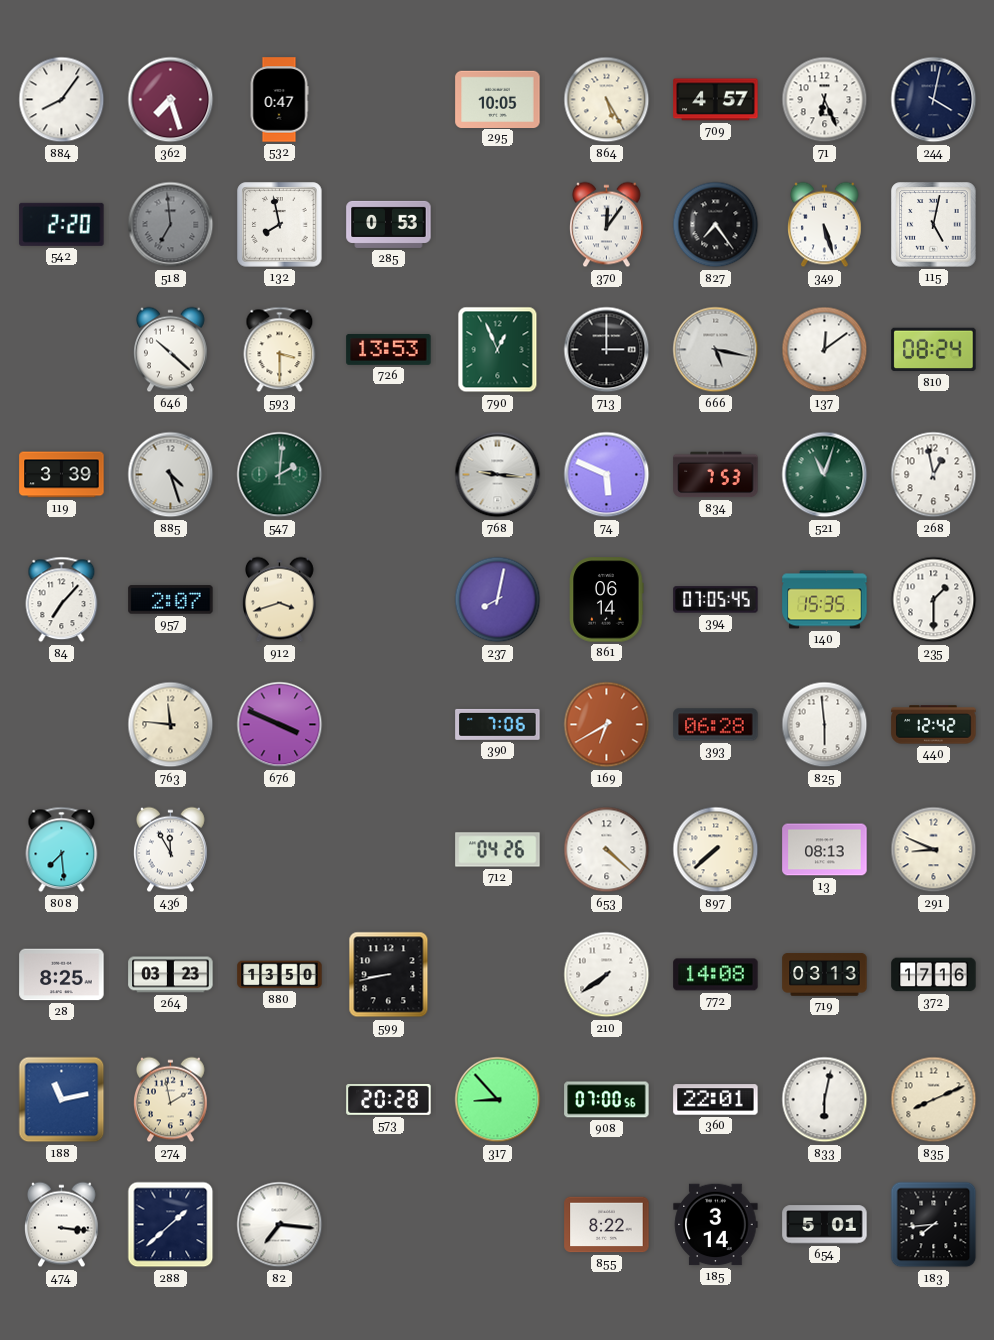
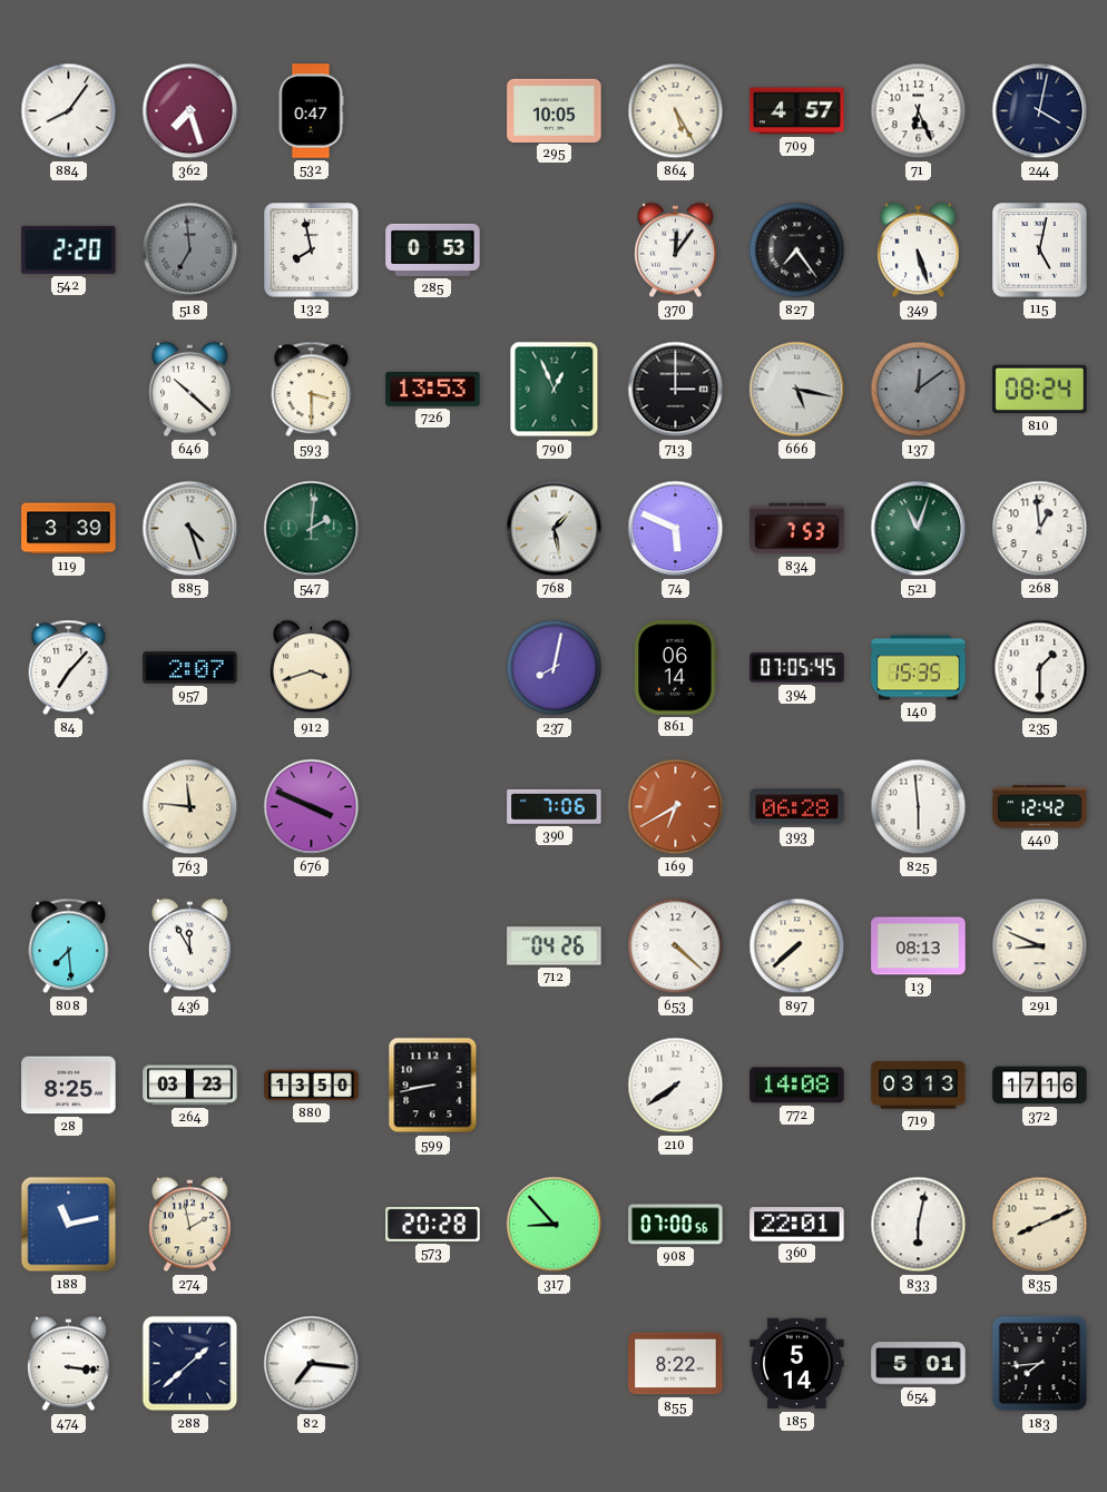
137 dial: white -> grey (919, 390)
768: 9:16 -> 1:28 (555, 529)
268: 12:58 -> 12:59 (1040, 529)
185: 3:14 -> 5:14 (797, 1364)
